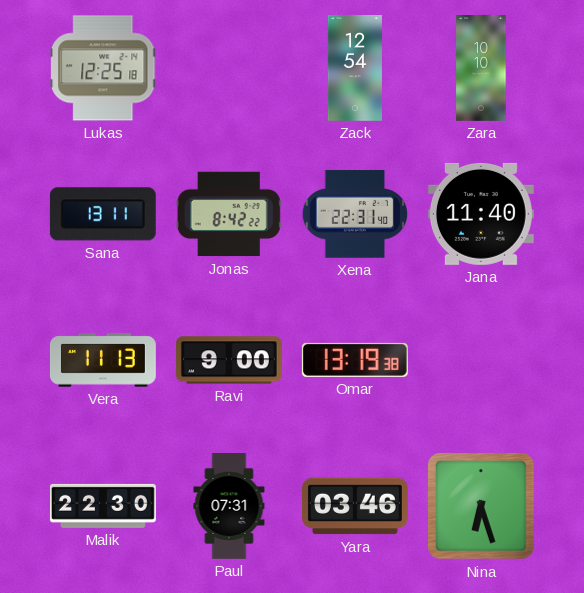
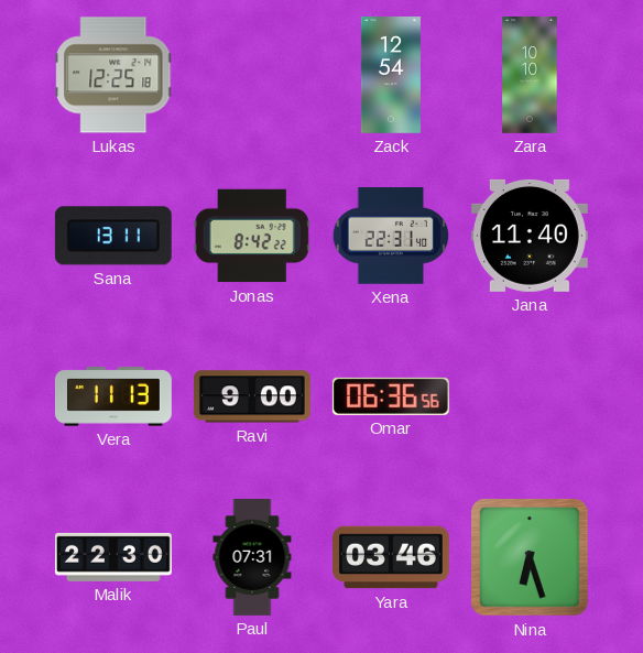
Omar: 13:19 -> 06:36 (391, 396)
